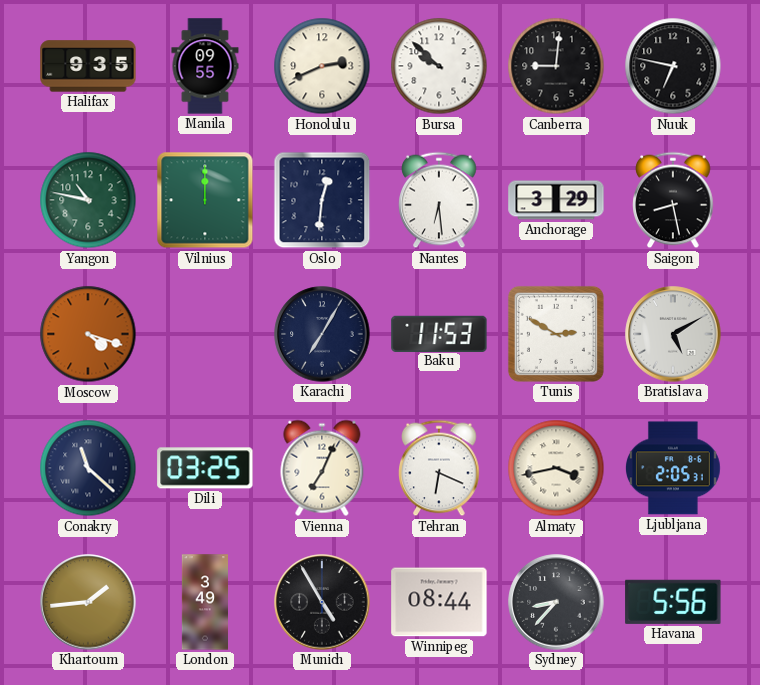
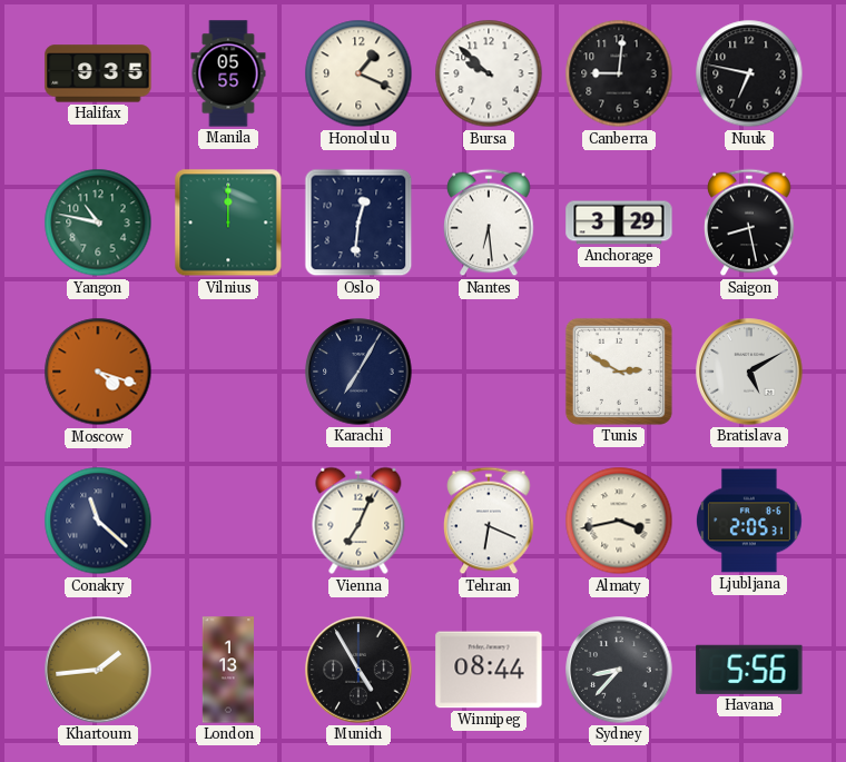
Manila: 09:55 -> 05:55 (228, 73)
Honolulu: 2:41 -> 1:19 (358, 73)
Baku: 11:53 -> none (439, 333)
Dili: 03:25 -> none (205, 468)
London: 3:49 -> 1:13 (228, 670)
